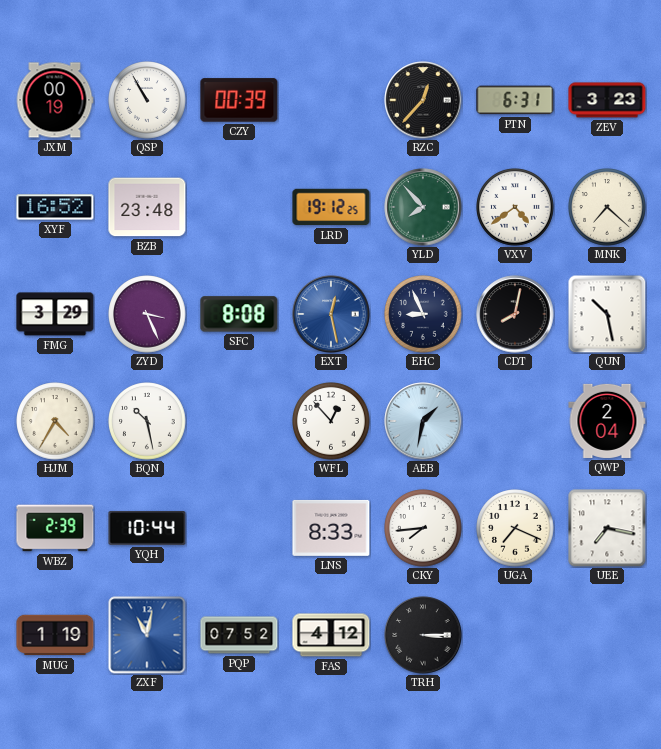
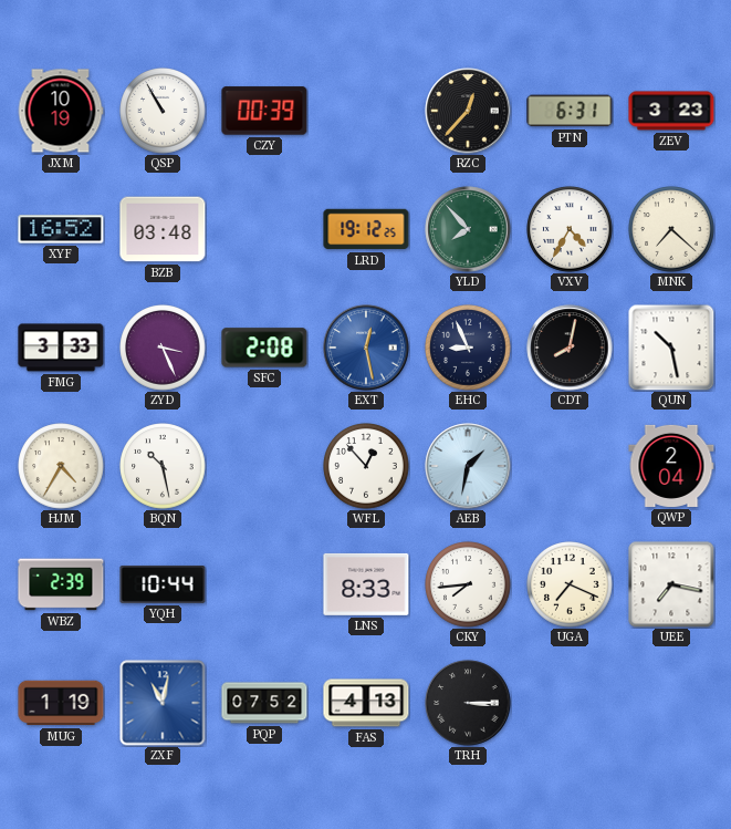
JXM: 00:19 -> 10:19 (61, 111)
BZB: 23:48 -> 03:48 (163, 229)
VXV: 4:39 -> 4:35 (570, 229)
FMG: 3:29 -> 3:33 (61, 348)
SFC: 8:08 -> 2:08 (264, 348)
FAS: 4:12 -> 4:13 (366, 703)
